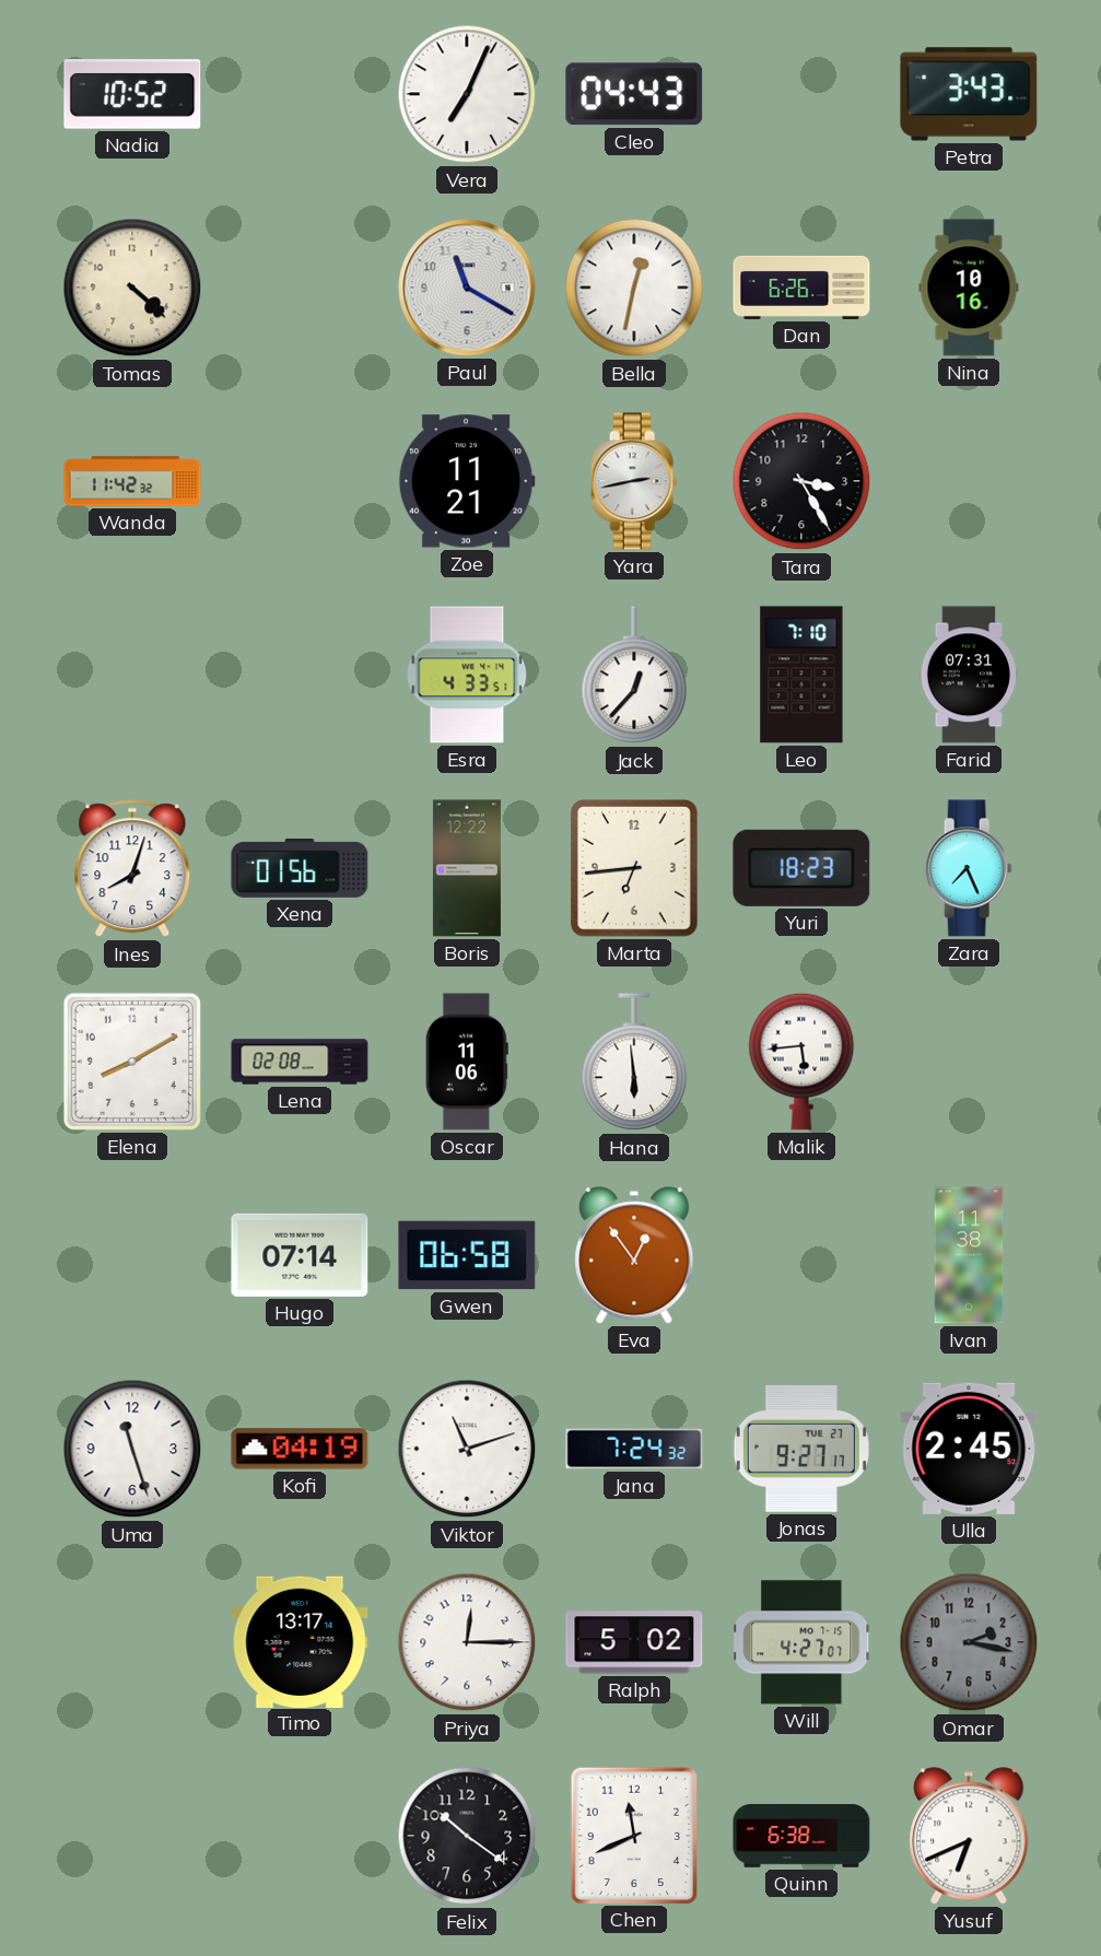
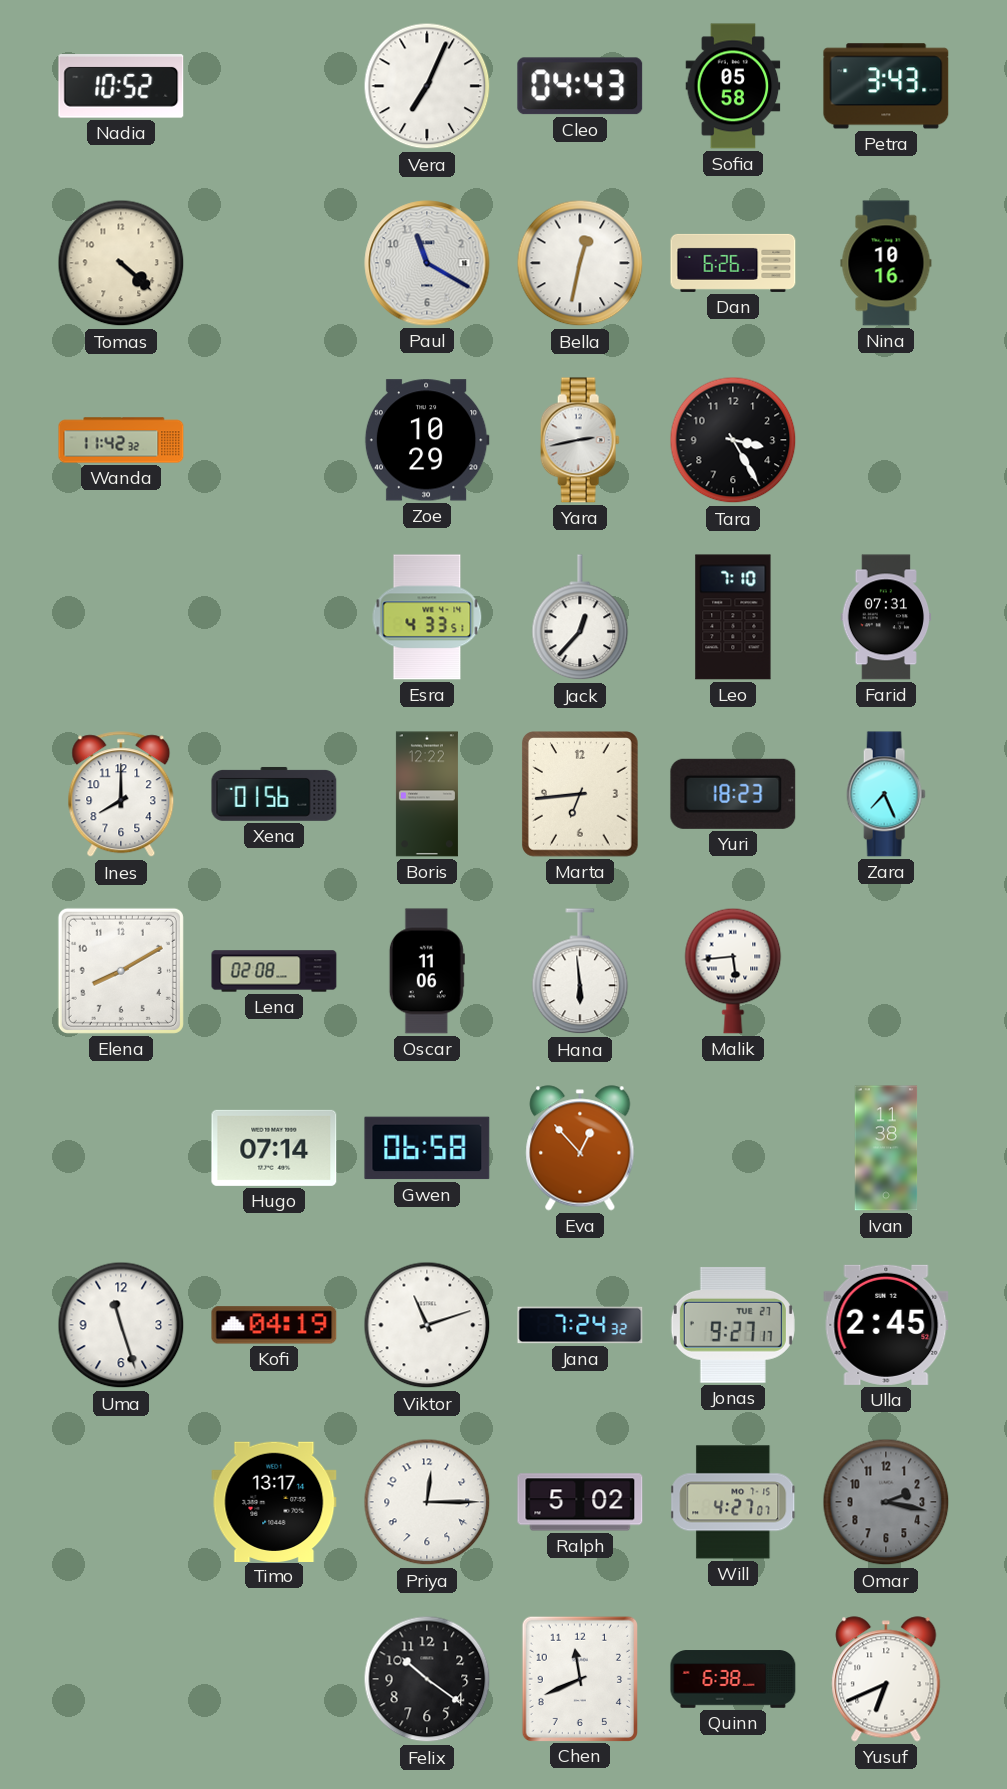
Sofia: none -> 05:58 (733, 86)
Zoe: 11:21 -> 10:29 (427, 440)
Ines: 8:03 -> 8:00 (121, 795)
Eva: 12:54 -> 12:53 (580, 1148)
